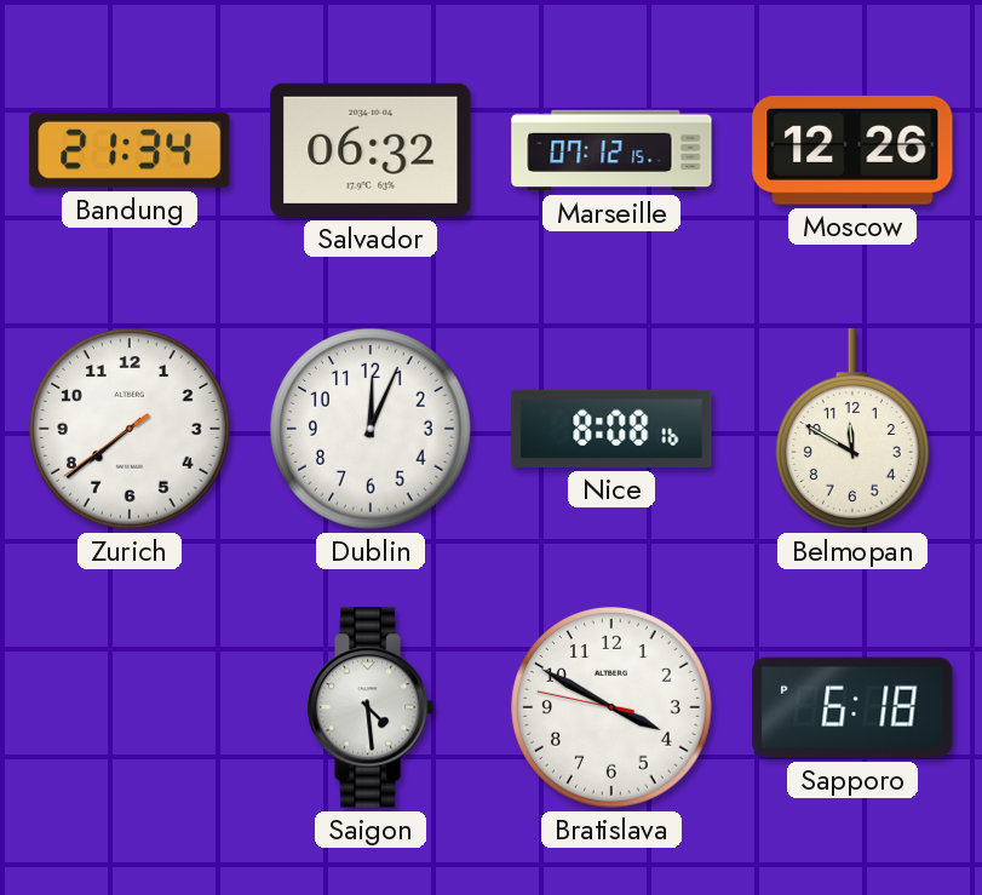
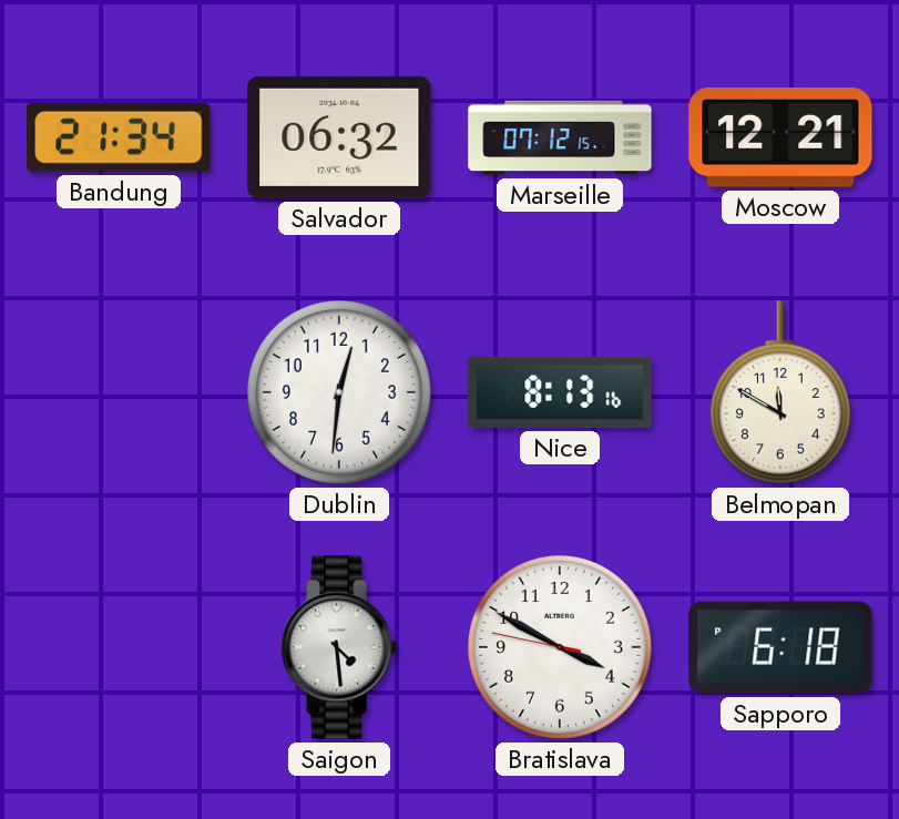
Moscow: 12:26 -> 12:21 (780, 137)
Zurich: 7:38 -> none (131, 430)
Dublin: 12:04 -> 12:31 (340, 393)
Nice: 8:08 -> 8:13 (560, 392)
